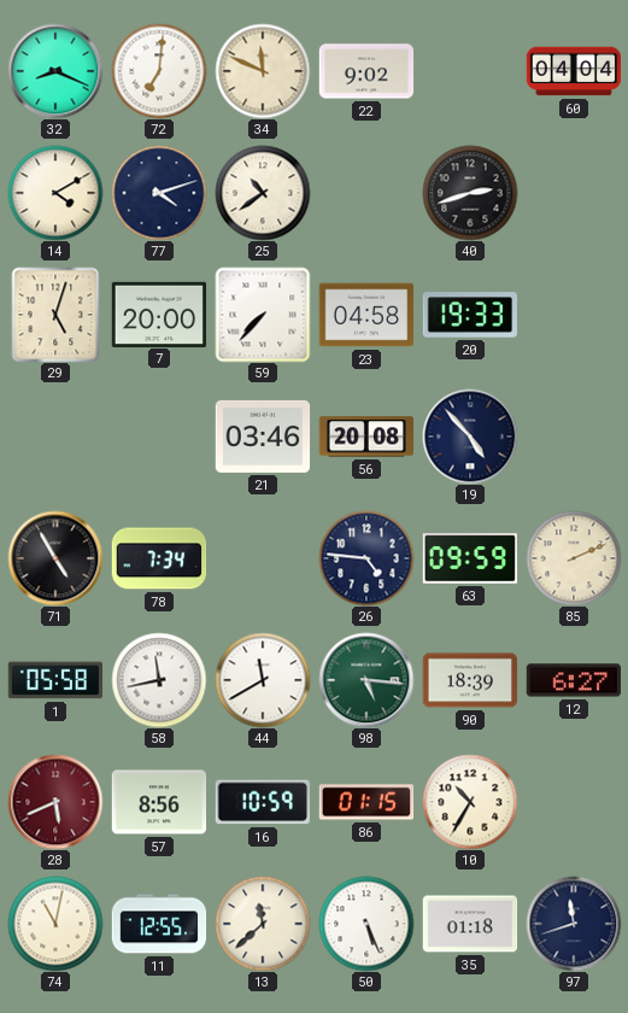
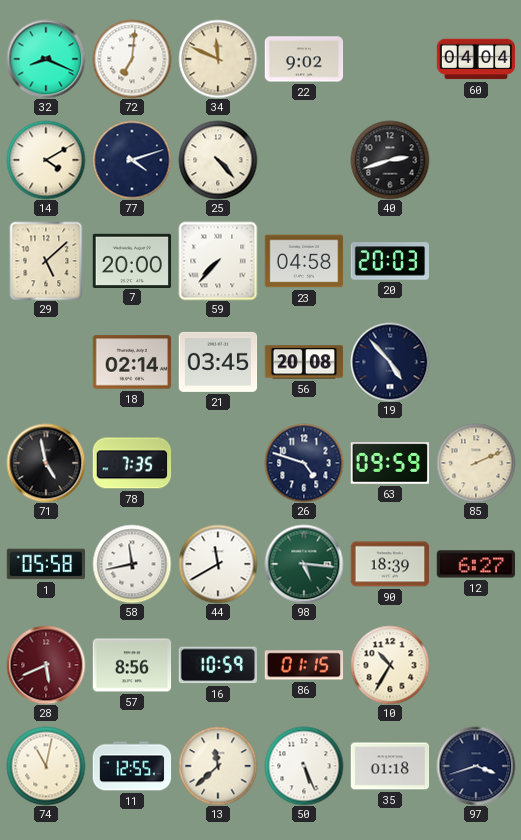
25: 10:39 -> 4:23 (218, 160)
29: 5:03 -> 5:08 (46, 261)
20: 19:33 -> 20:03 (390, 261)
18: none -> 02:14 (132, 362)
21: 03:46 -> 03:45 (218, 362)
71: 4:55 -> 4:58 (46, 463)
78: 7:34 -> 7:35 (132, 463)
26: 4:46 -> 4:48 (304, 463)
97: 11:42 -> 3:42 (476, 766)
